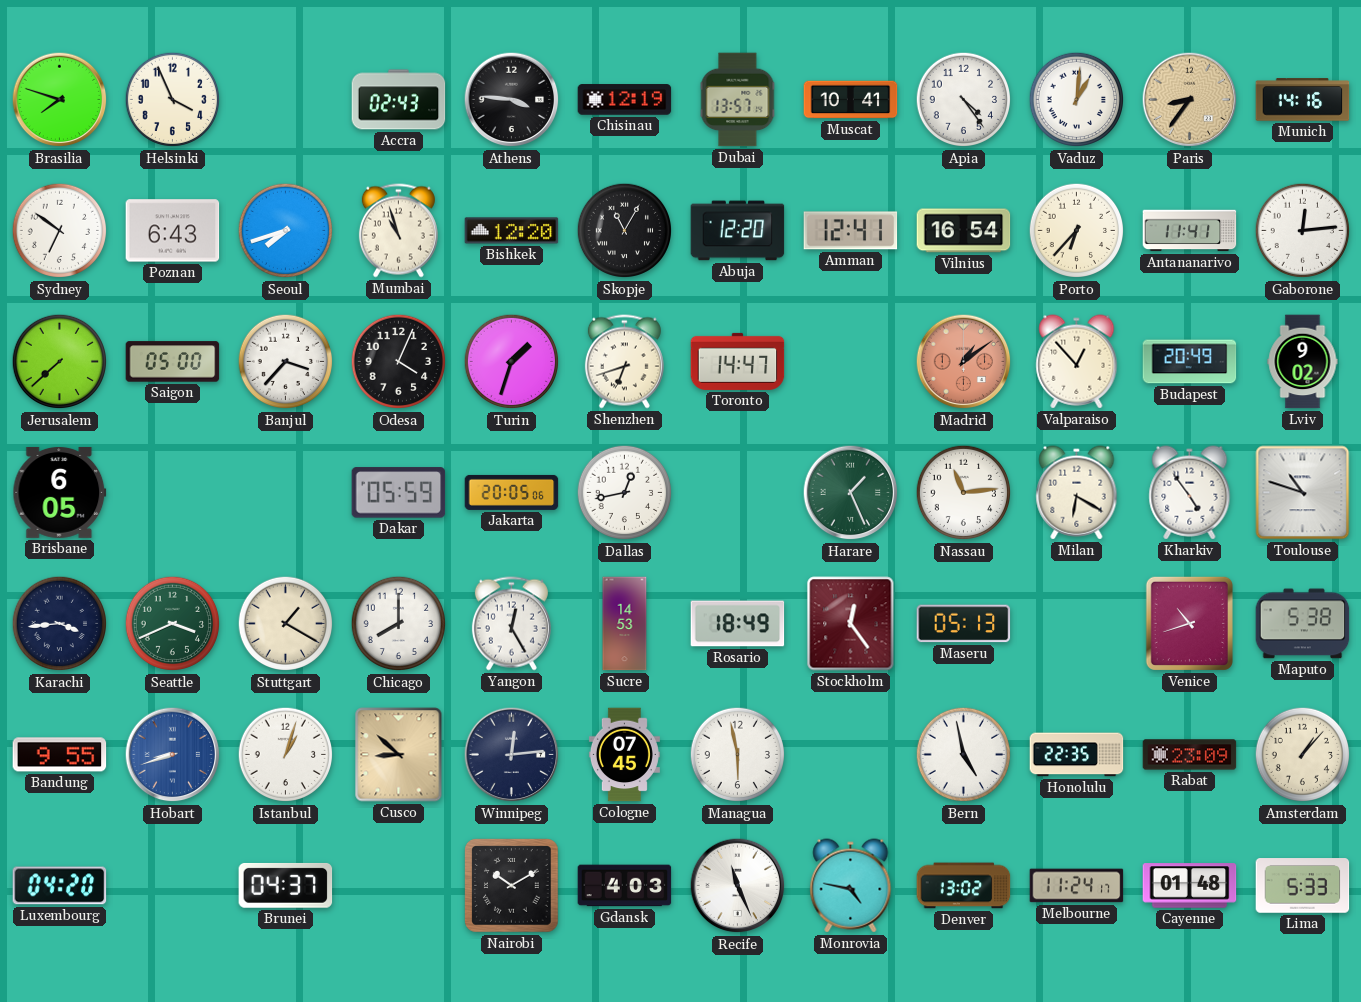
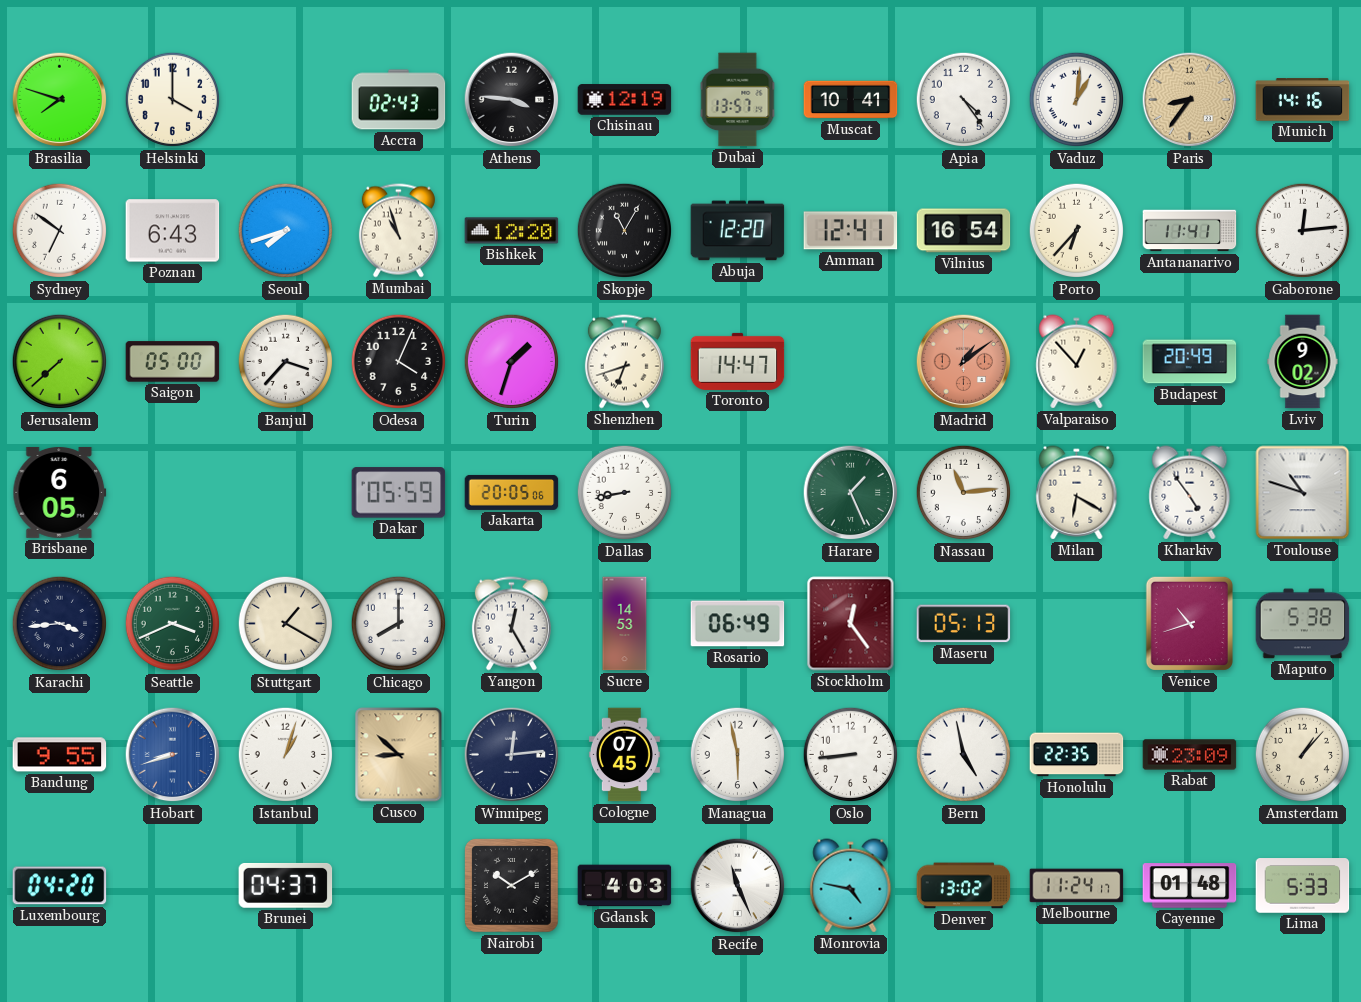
Helsinki: 3:56 -> 4:00 (173, 100)
Dallas: 12:43 -> 8:43 (625, 493)
Rosario: 18:49 -> 06:49 (738, 624)
Oslo: none -> 8:44 (851, 755)
